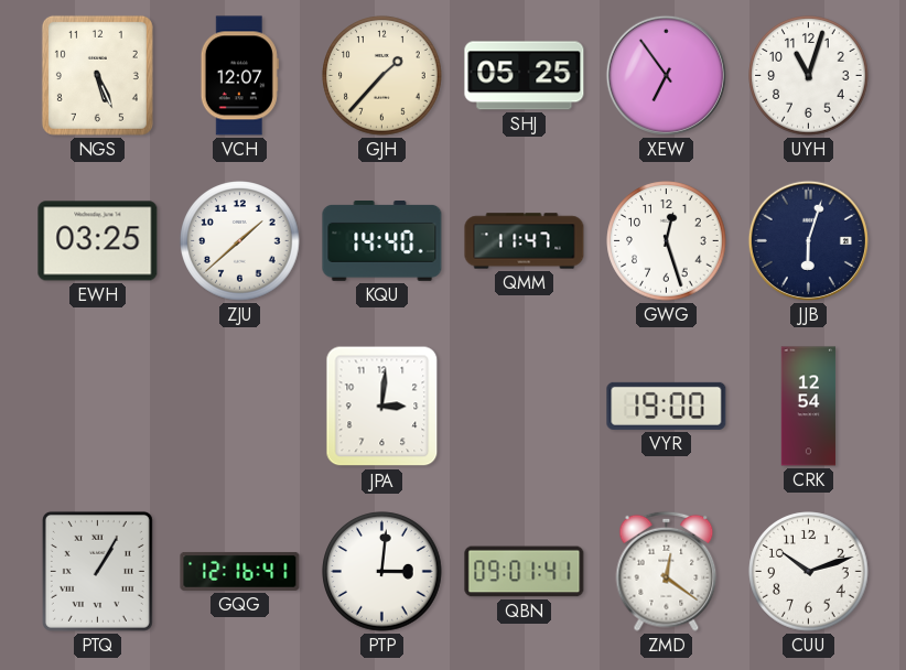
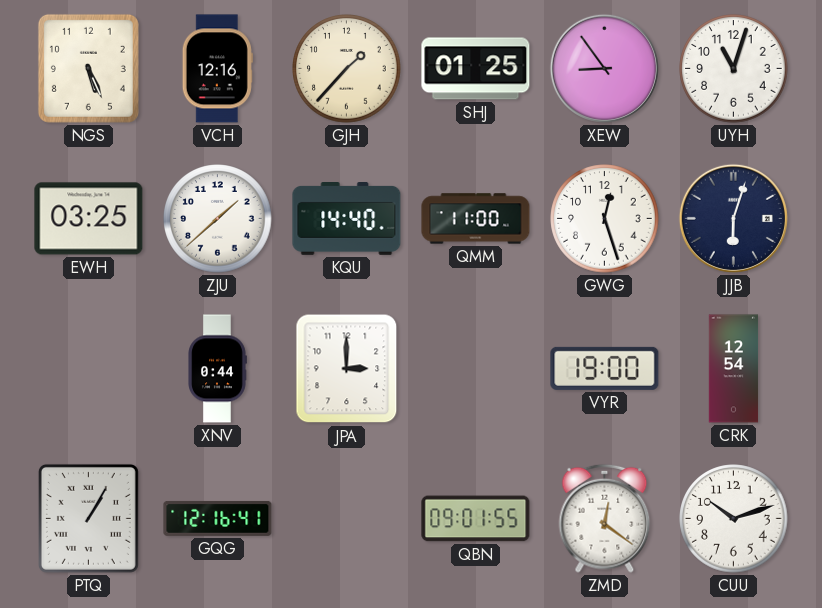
VCH: 12:07 -> 12:16 (217, 69)
SHJ: 05:25 -> 01:25 (476, 69)
XEW: 6:54 -> 8:54 (604, 68)
QMM: 11:47 -> 11:00 (476, 219)
XNV: none -> 0:44 (217, 369)
JPA: 3:01 -> 3:00 (347, 369)
PTP: 3:01 -> none (382, 572)
QBN: 09:01:41 -> 09:01:55 (476, 519)
